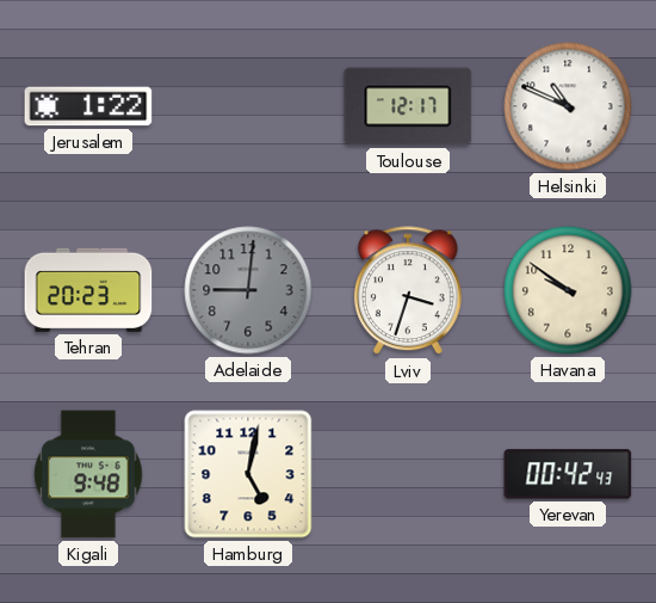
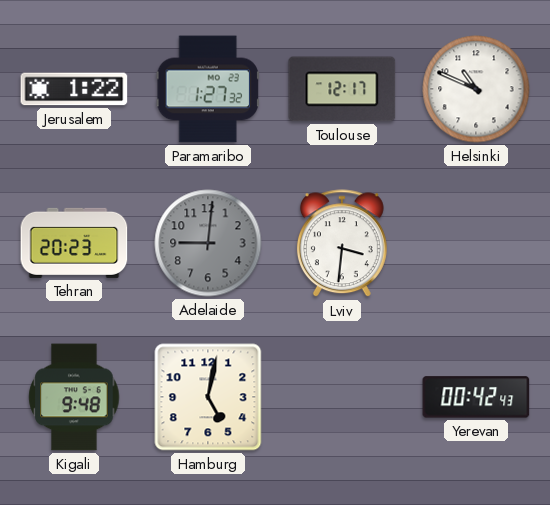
Paramaribo: none -> 1:27 (208, 89)
Lviv: 3:33 -> 3:31 (342, 244)
Havana: 9:51 -> none (568, 290)
